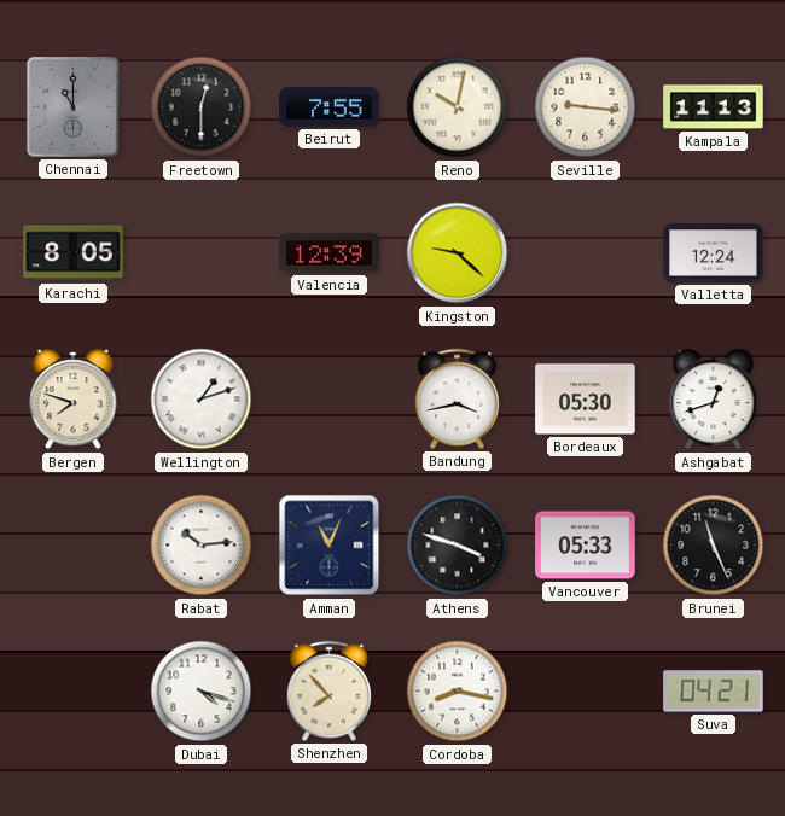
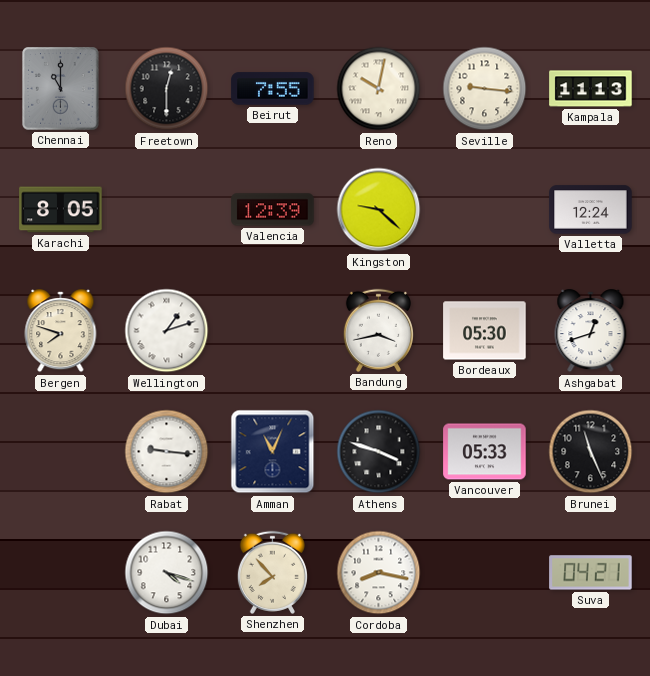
Rabat: 10:14 -> 9:16 (167, 452)
